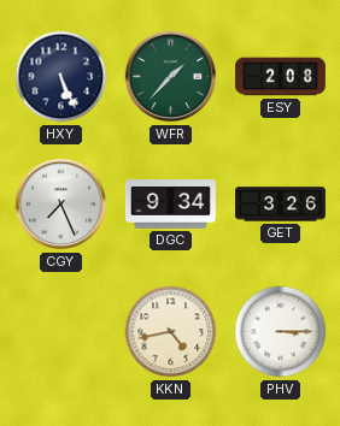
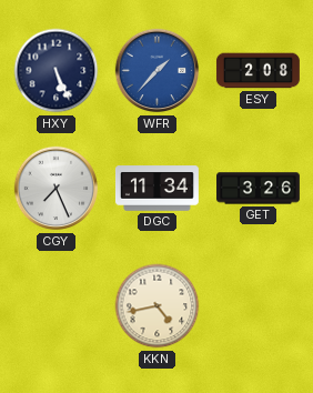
WFR dial: green -> blue (158, 71)
DGC: 9:34 -> 11:34 (156, 189)
PHV: 3:15 -> none (281, 332)
